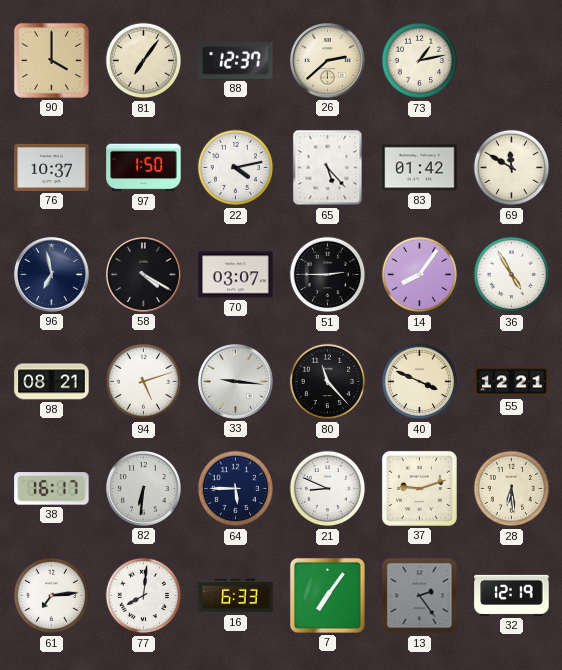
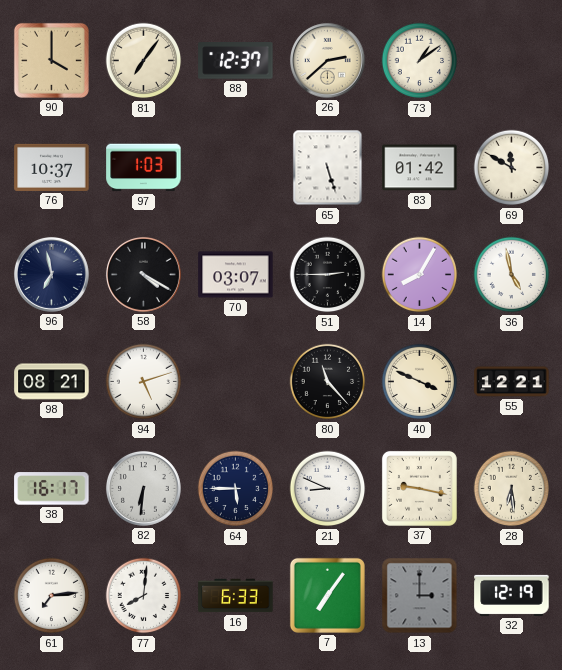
73: 1:13 -> 1:09 (420, 61)
97: 1:50 -> 1:03 (144, 168)
22: 4:13 -> none (236, 168)
65: 5:23 -> 5:27 (328, 168)
14: 8:06 -> 8:05 (420, 275)
36: 4:55 -> 4:58 (512, 275)
33: 9:16 -> none (235, 381)
37: 9:12 -> 9:17 (419, 488)
13: 2:24 -> 3:00 (420, 596)
